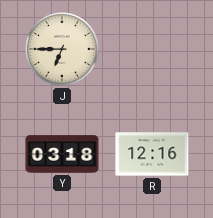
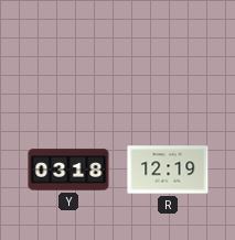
J: 6:45 -> none (62, 49)
R: 12:16 -> 12:19 (168, 170)
